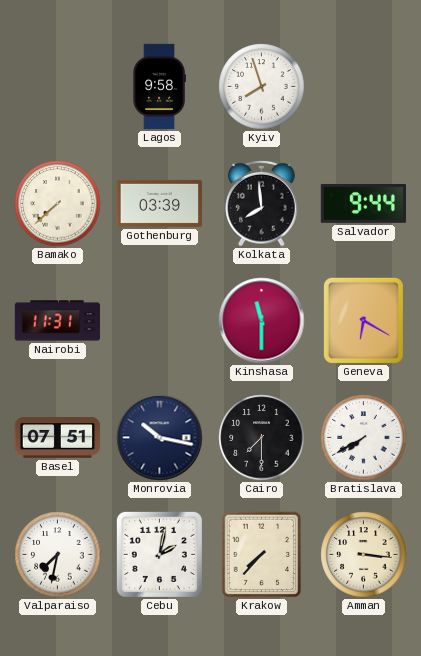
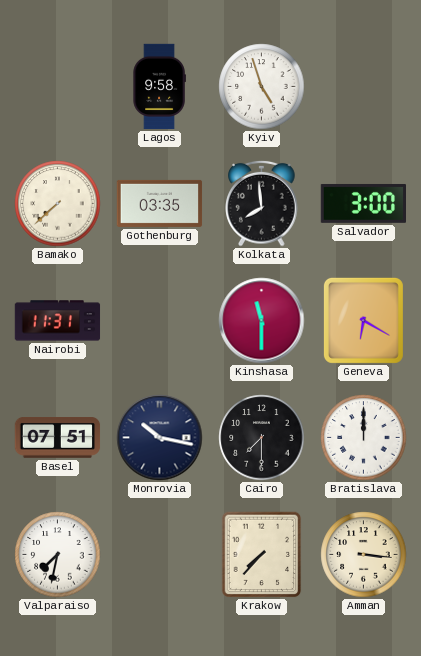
Kyiv: 7:57 -> 4:57 (262, 87)
Gothenburg: 03:39 -> 03:35 (160, 203)
Salvador: 9:44 -> 3:00 (363, 203)
Bratislava: 7:40 -> 12:00 (364, 438)
Cebu: 2:02 -> none (159, 554)
